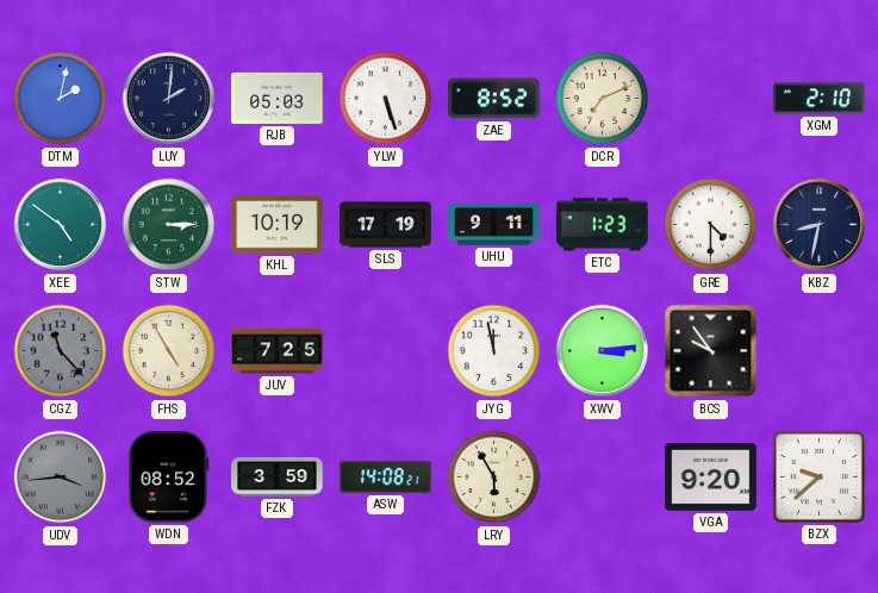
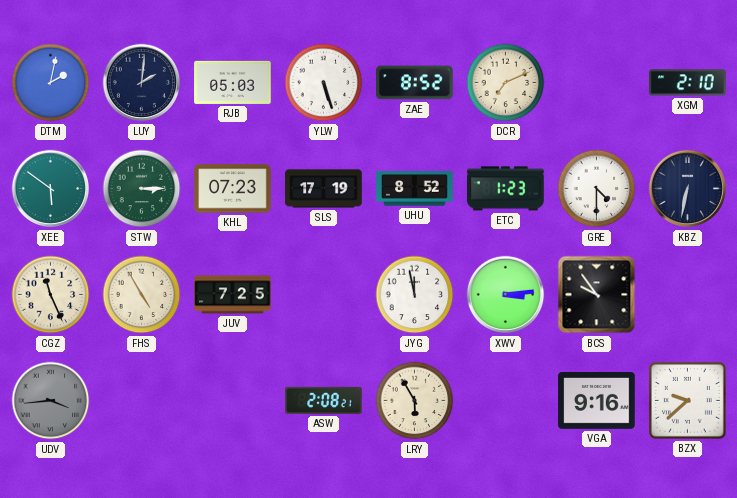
XEE: 4:51 -> 5:51 (51, 189)
KHL: 10:19 -> 07:23 (233, 189)
UHU: 9:11 -> 8:52 (415, 189)
KBZ: 8:32 -> 6:32 (688, 189)
CGZ: 11:23 -> 11:26 (51, 295)
CGZ dial: grey -> cream (51, 295)
WDN: 08:52 -> none (169, 477)
FZK: 3:59 -> none (278, 477)
ASW: 14:08 -> 2:08 (324, 400)
VGA: 9:20 -> 9:16 (597, 401)
